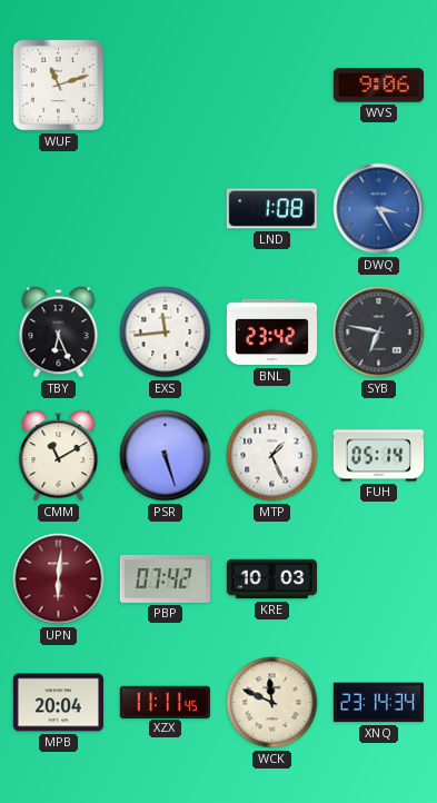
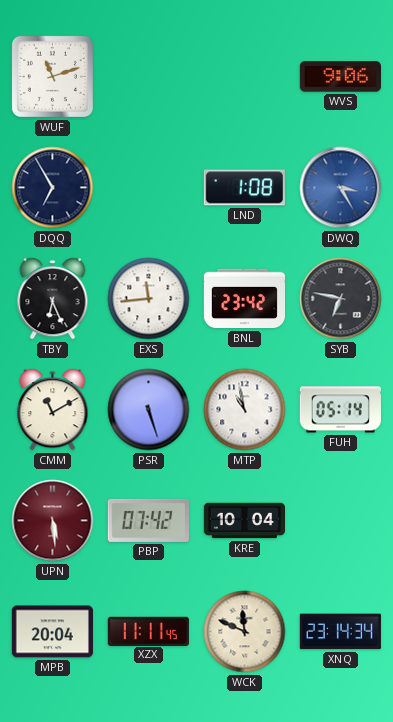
DQQ: none -> 6:55 (53, 188)
MTP: 1:26 -> 10:58 (245, 410)
UPN: 6:01 -> 5:29 (53, 521)
KRE: 10:03 -> 10:04 (244, 521)
